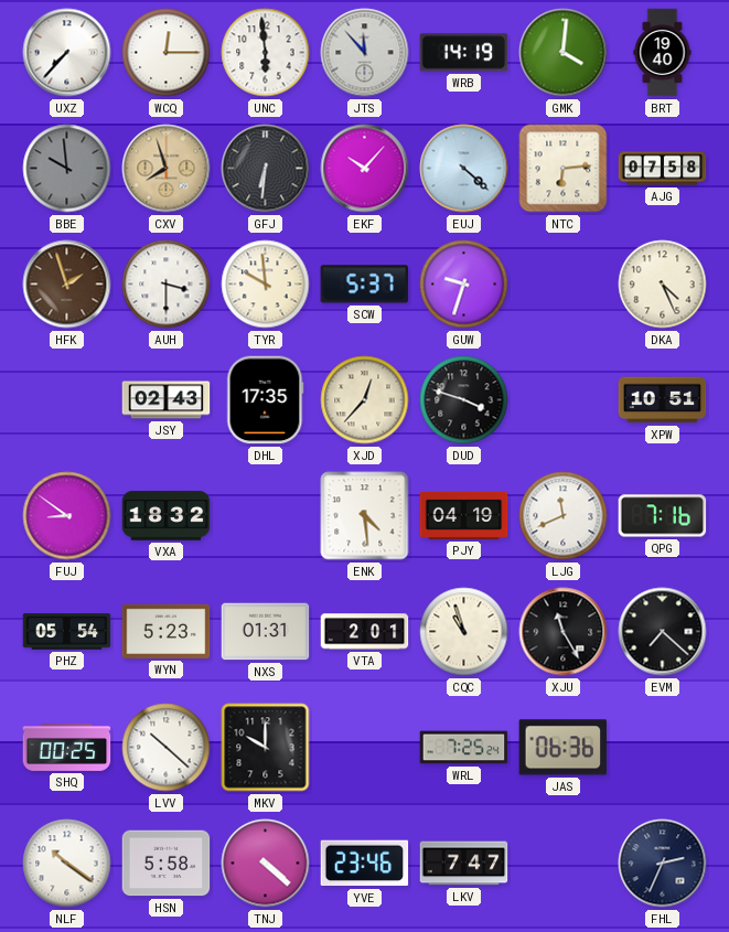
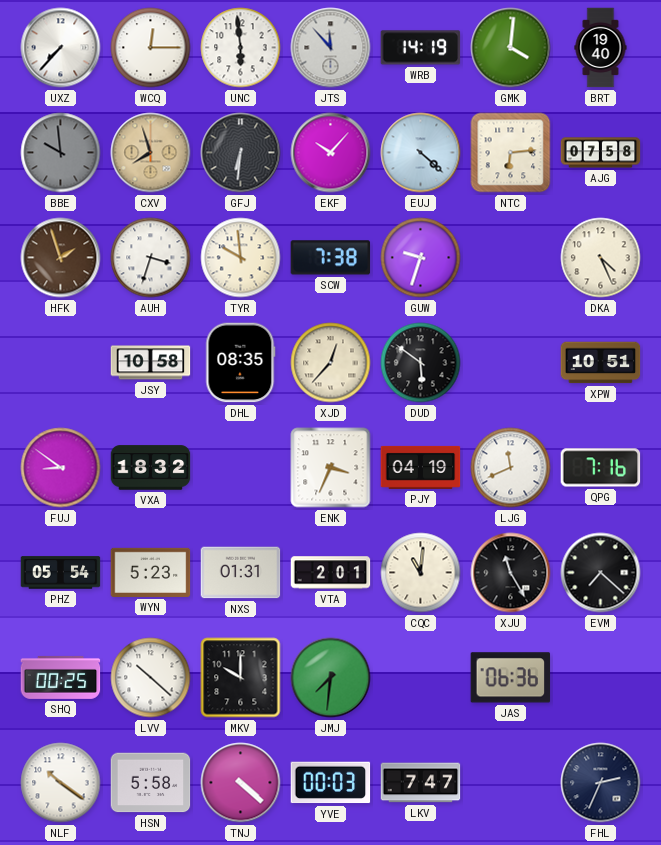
AUH: 3:30 -> 3:33 (151, 258)
SCW: 5:37 -> 7:38 (331, 258)
JSY: 02:43 -> 10:58 (151, 363)
DHL: 17:35 -> 08:35 (240, 363)
DUD: 3:48 -> 5:51 (421, 363)
ENK: 4:29 -> 3:34 (331, 468)
CQC: 10:57 -> 11:01 (421, 573)
JMJ: none -> 7:31 (331, 678)
WRL: 7:25 -> none (464, 748)
YVE: 23:46 -> 00:03 (331, 783)
